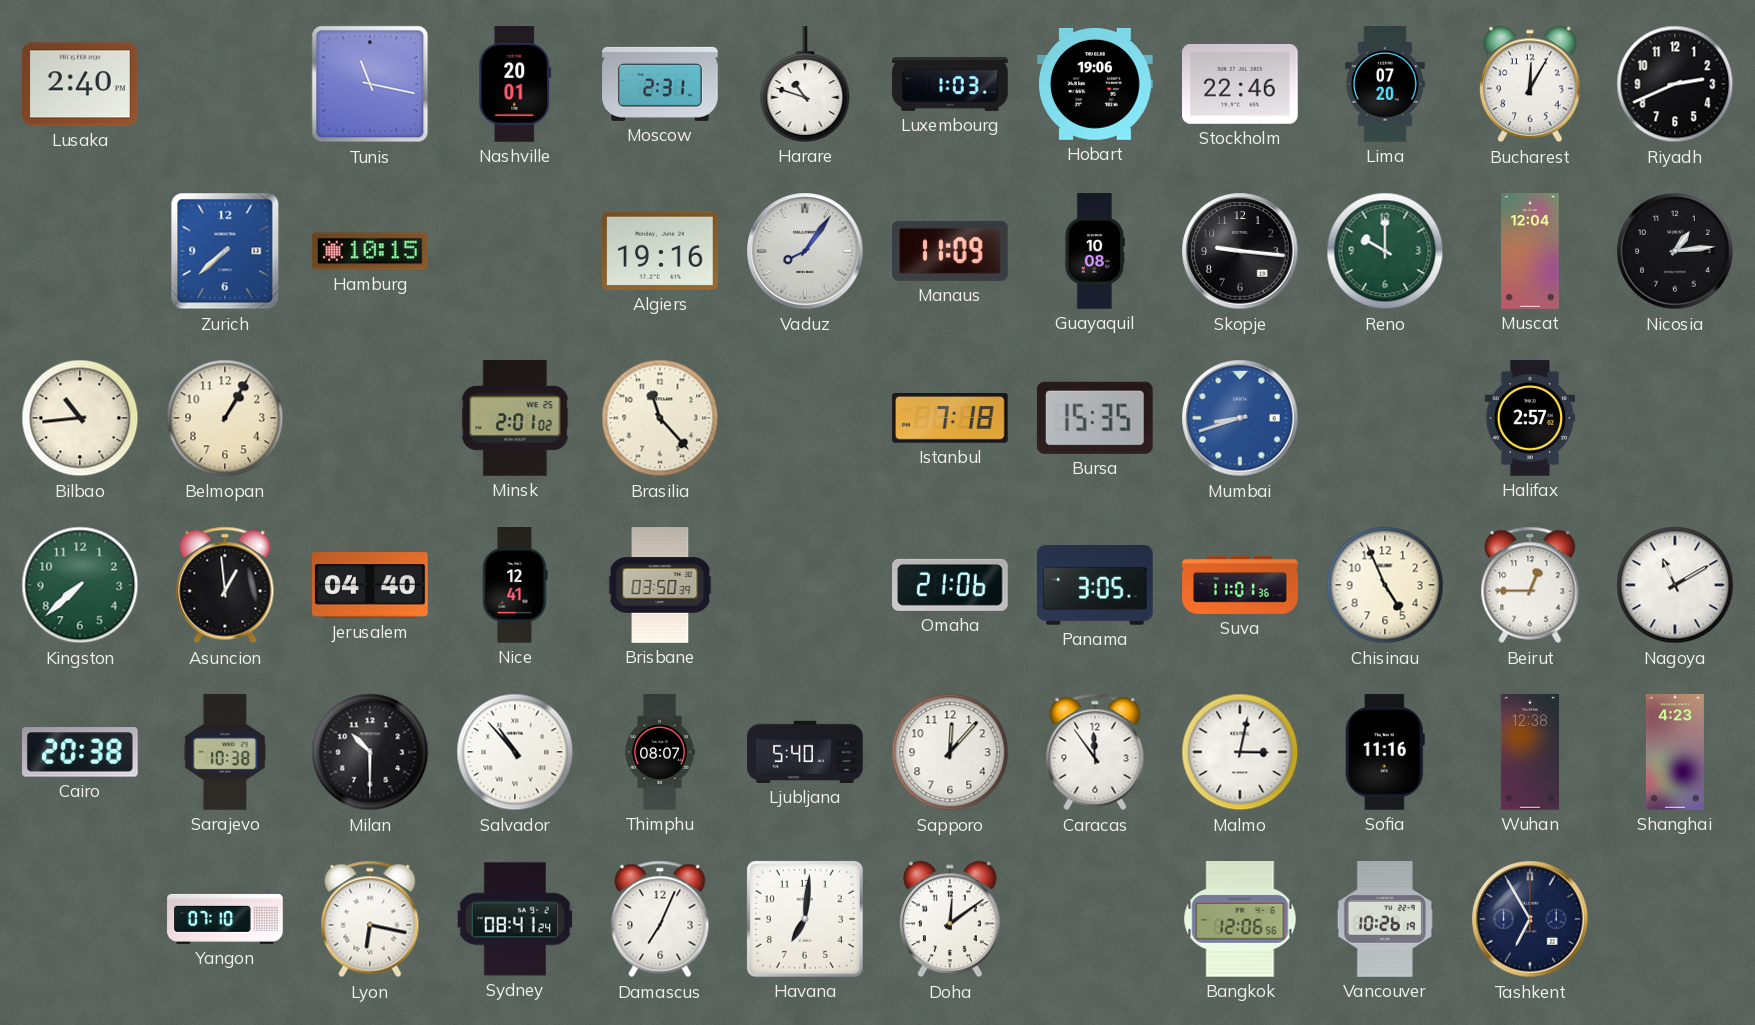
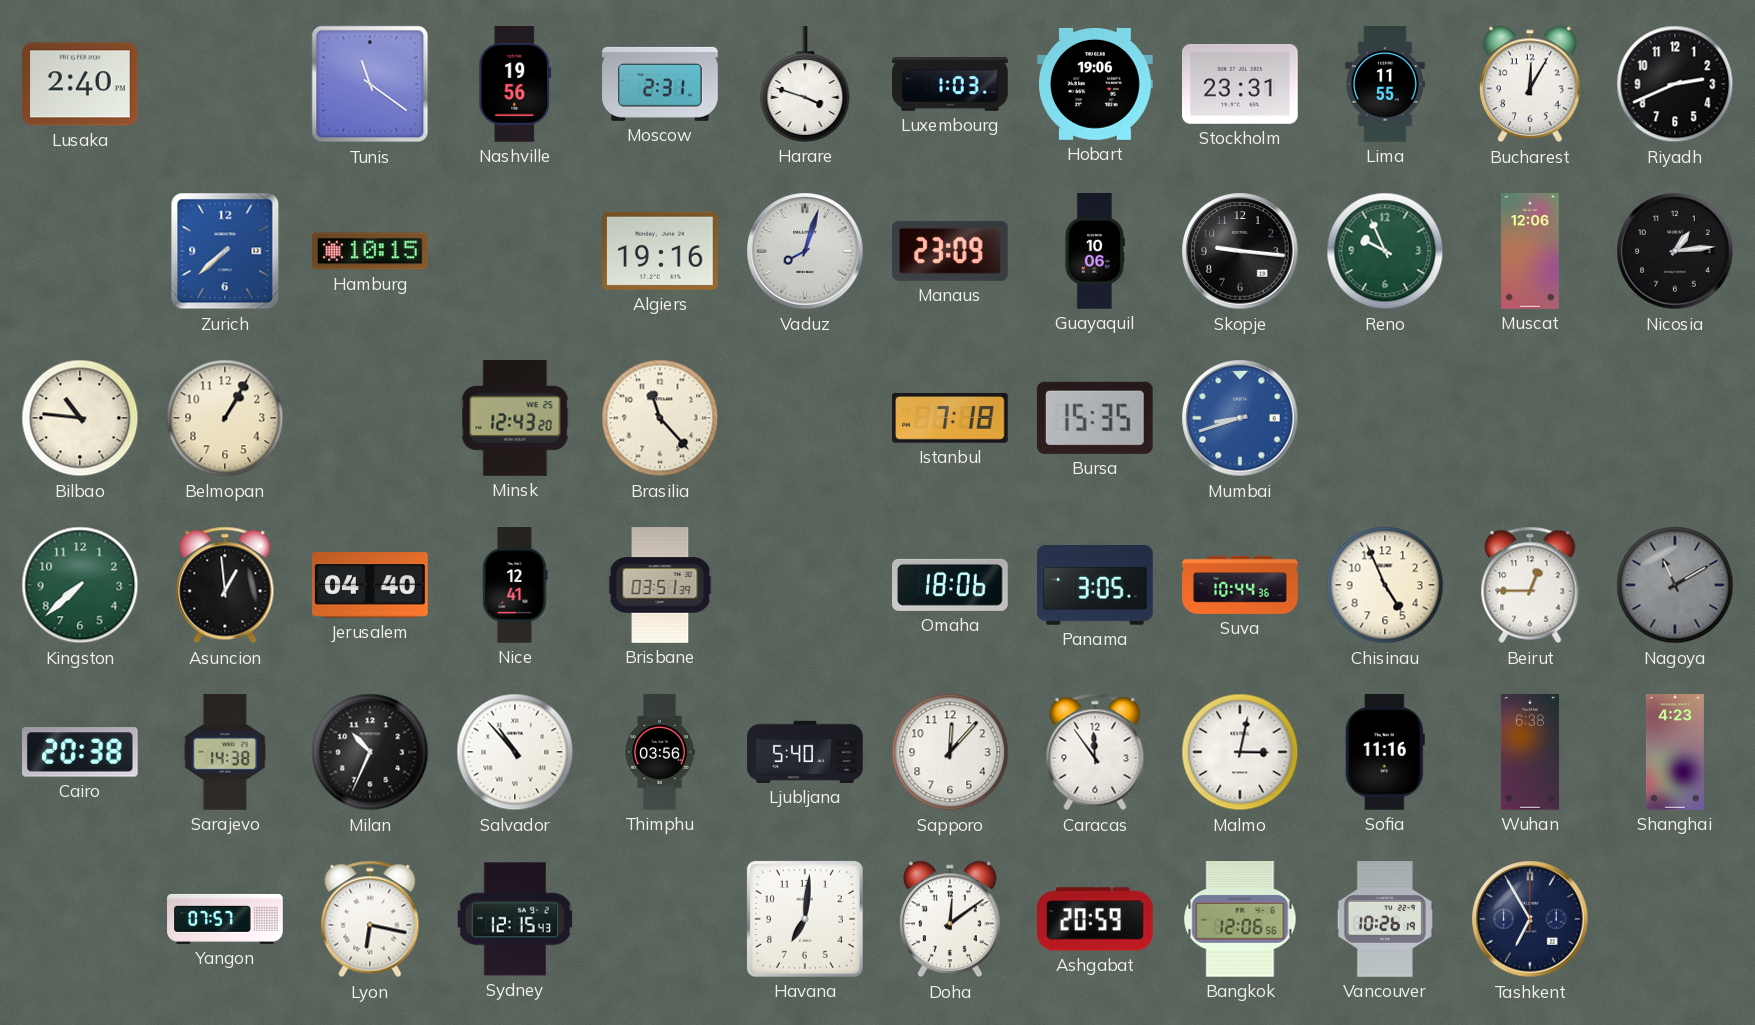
Tunis: 11:17 -> 11:21 (370, 84)
Nashville: 20:01 -> 19:56 (515, 84)
Harare: 10:48 -> 3:48 (805, 84)
Stockholm: 22:46 -> 23:31 (1240, 84)
Lima: 07:20 -> 11:55 (1386, 84)
Vaduz: 8:06 -> 8:03 (805, 251)
Manaus: 11:09 -> 23:09 (951, 251)
Guayaquil: 10:08 -> 10:06 (1094, 251)
Reno: 10:00 -> 9:56 (1385, 251)
Muscat: 12:04 -> 12:06 (1530, 251)
Bilbao: 10:44 -> 10:46 (80, 418)
Minsk: 2:01 -> 12:43 (515, 418)
Halifax: 2:57 -> none (1530, 418)
Brisbane: 03:50 -> 03:51 (660, 585)
Omaha: 21:06 -> 18:06 (951, 585)
Suva: 11:01 -> 10:44 (1240, 585)
Nagoya dial: white -> grey (1675, 585)
Sarajevo: 10:38 -> 14:38 (225, 752)
Milan: 10:30 -> 10:34 (370, 752)
Thimphu: 08:07 -> 03:56 (659, 752)
Wuhan: 12:38 -> 6:38 (1530, 752)
Yangon: 07:10 -> 07:57 (225, 919)
Sydney: 08:41 -> 12:15 (515, 919)
Damascus: 7:04 -> none (660, 919)
Ashgabat: none -> 20:59 (1095, 919)
